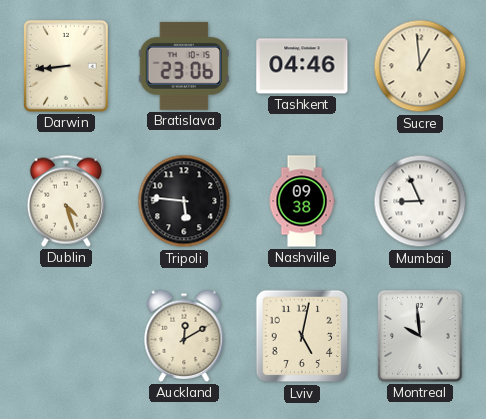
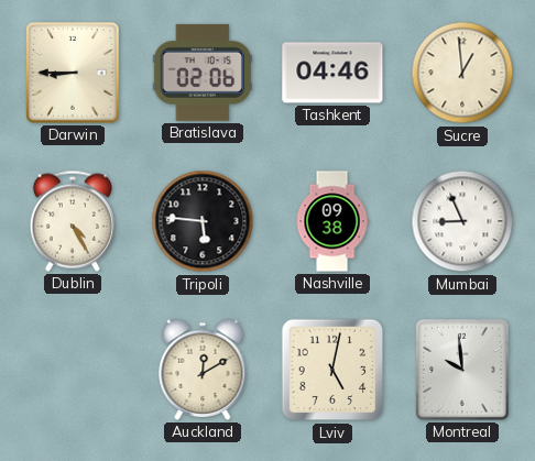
Darwin: 8:44 -> 8:45 (73, 73)
Bratislava: 23:06 -> 02:06 (203, 73)
Dublin: 4:27 -> 4:25 (73, 221)
